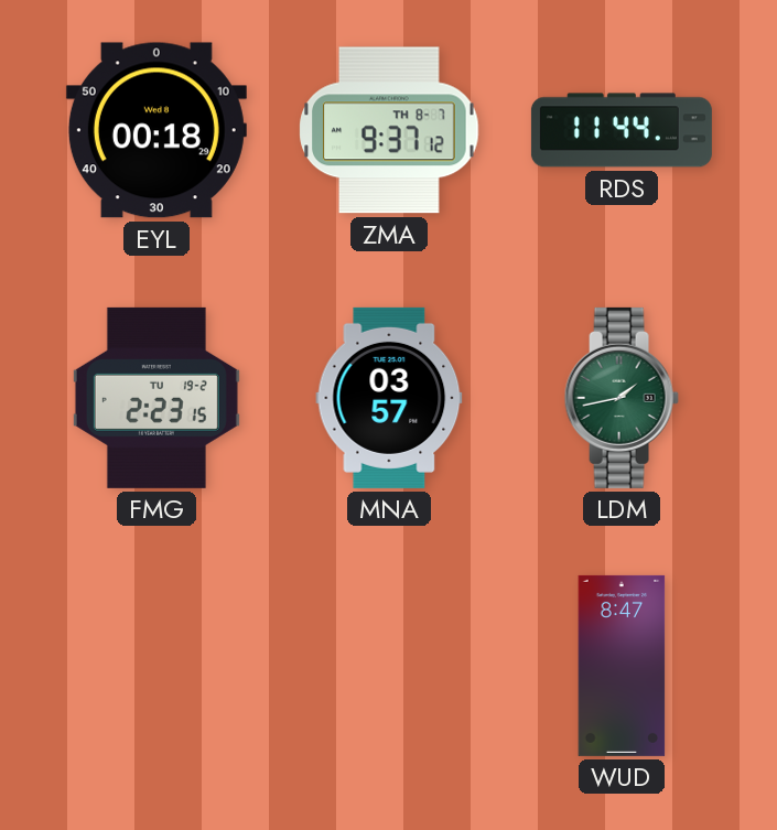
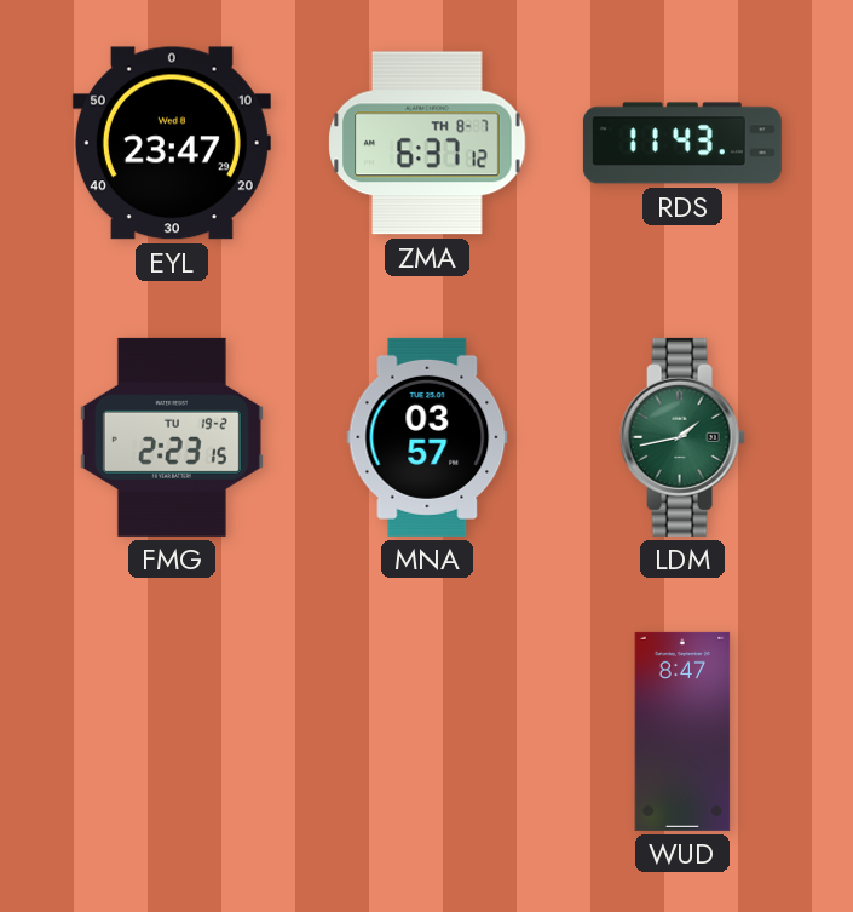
EYL: 00:18 -> 23:47 (172, 143)
ZMA: 9:37 -> 6:37 (427, 143)
RDS: 11:44 -> 11:43 (682, 143)
